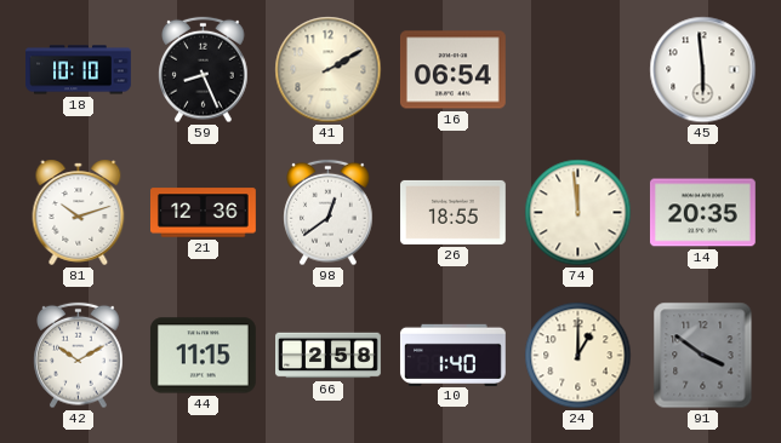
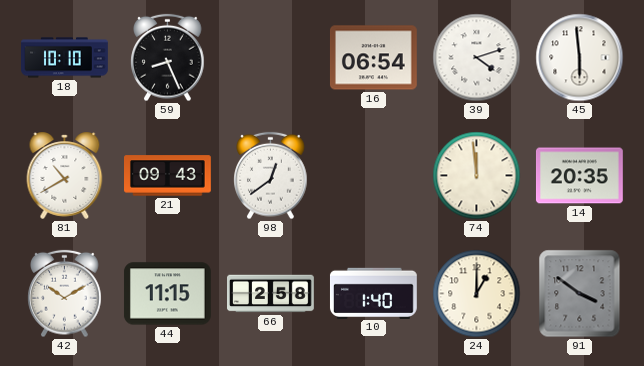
41: 2:10 -> none (329, 70)
39: none -> 4:12 (477, 58)
81: 10:12 -> 10:40 (65, 175)
21: 12:36 -> 09:43 (168, 176)
26: 18:55 -> none (454, 212)
